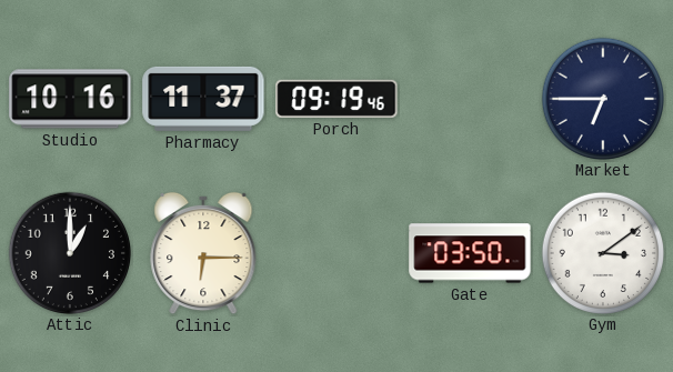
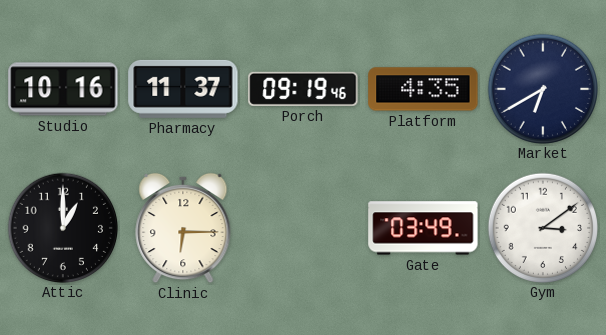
Platform: none -> 4:35 (423, 89)
Market: 6:45 -> 6:40 (542, 88)
Gate: 03:50 -> 03:49 (423, 228)
